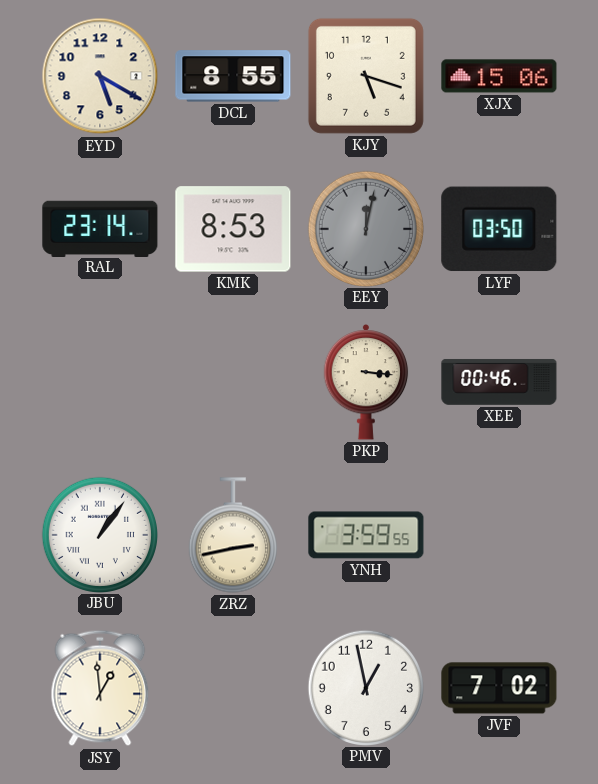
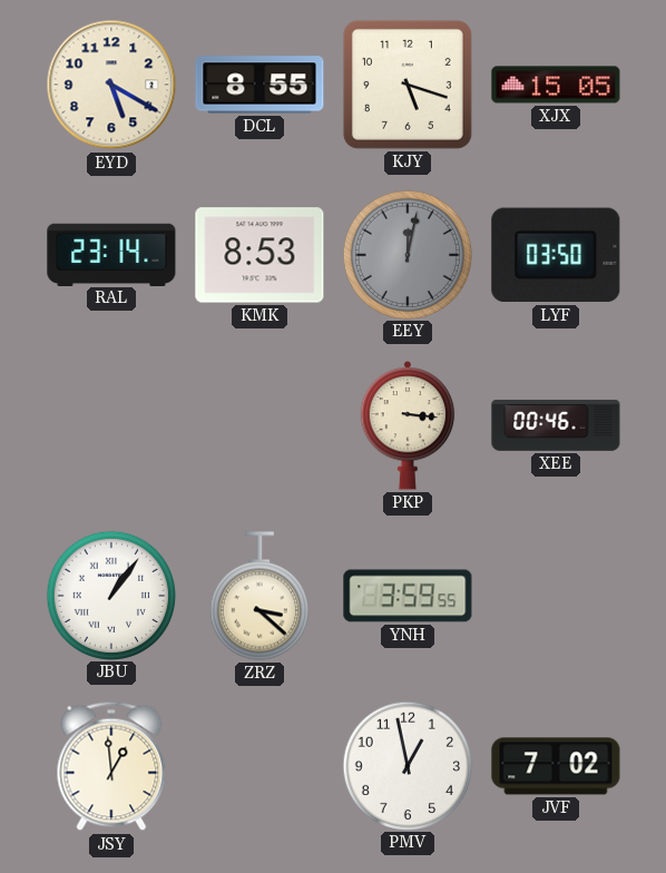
XJX: 15:06 -> 15:05 (556, 85)
ZRZ: 2:43 -> 3:22 (259, 596)
